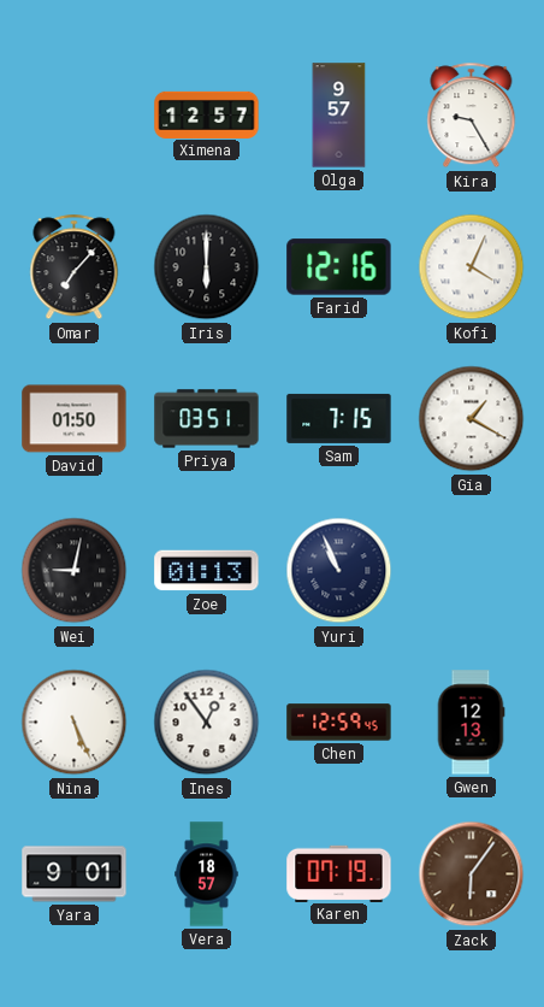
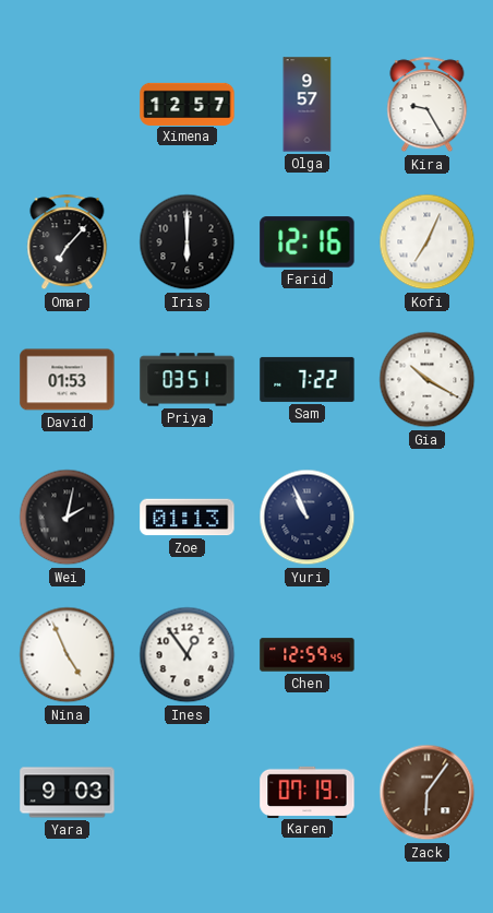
Kofi: 4:04 -> 7:04 (428, 242)
David: 01:50 -> 01:53 (68, 380)
Sam: 7:15 -> 7:22 (308, 379)
Gia: 1:20 -> 10:20 (428, 380)
Wei: 9:02 -> 2:02 (68, 518)
Nina: 5:26 -> 4:56 (68, 655)
Gwen: 12:13 -> none (471, 723)
Yara: 9:01 -> 9:03 (68, 793)
Vera: 18:57 -> none (207, 874)
